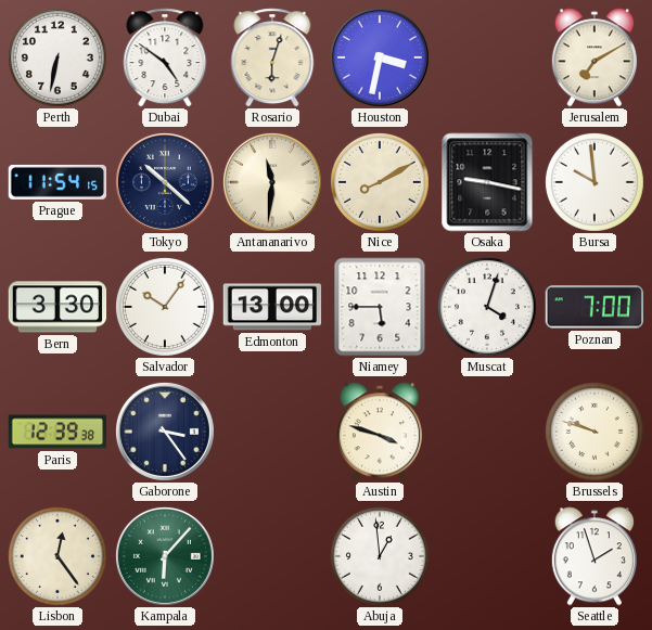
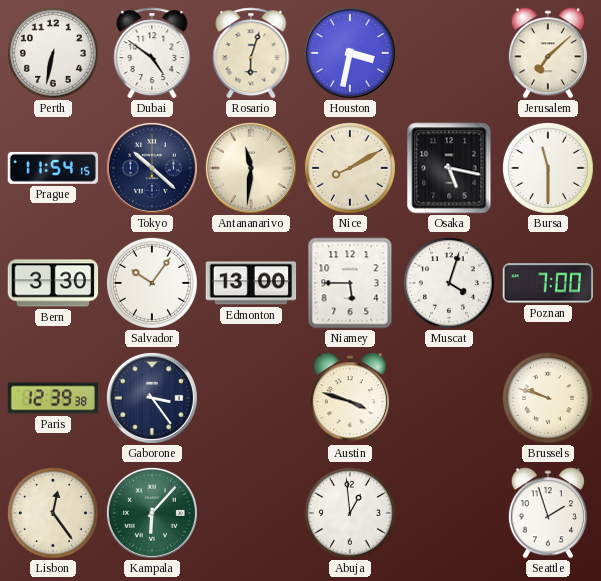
Jerusalem: 7:10 -> 7:08 (548, 53)
Osaka: 9:17 -> 5:17 (449, 168)
Bursa: 9:59 -> 11:30 (548, 168)
